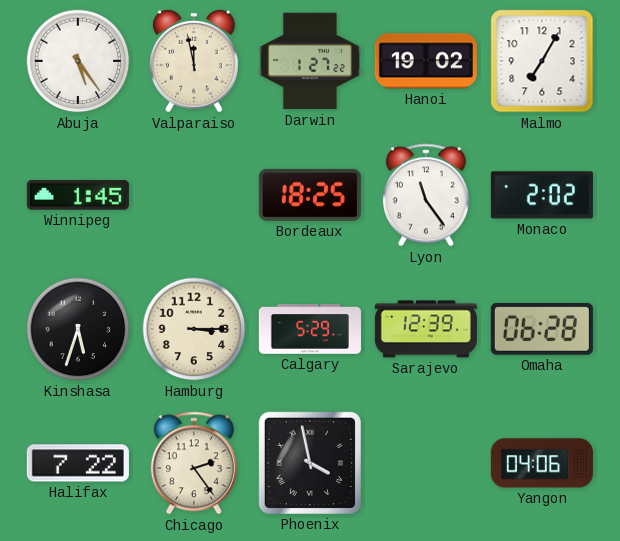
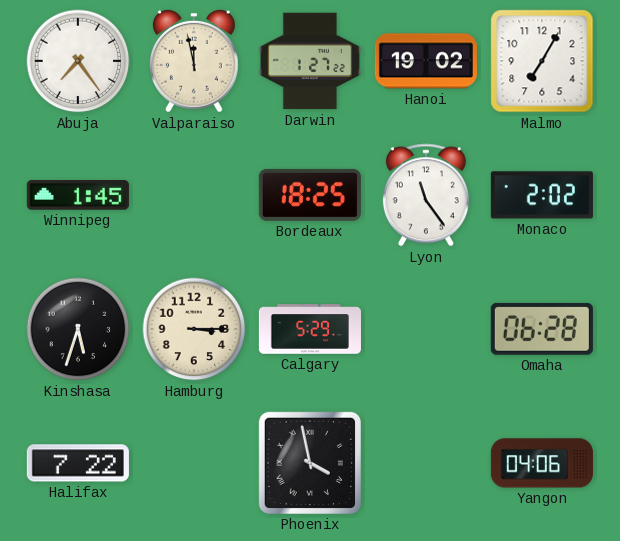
Abuja: 5:24 -> 7:24 (78, 61)
Sarajevo: 12:39 -> none (426, 329)
Chicago: 2:24 -> none (194, 463)
